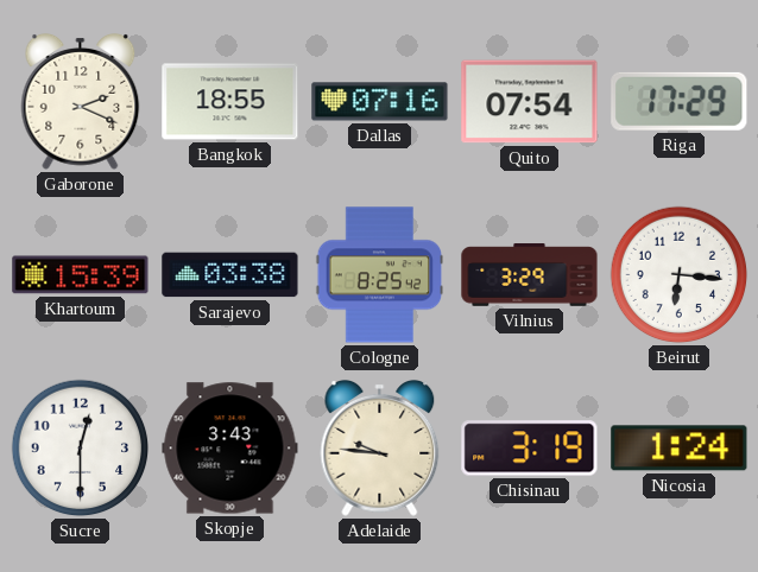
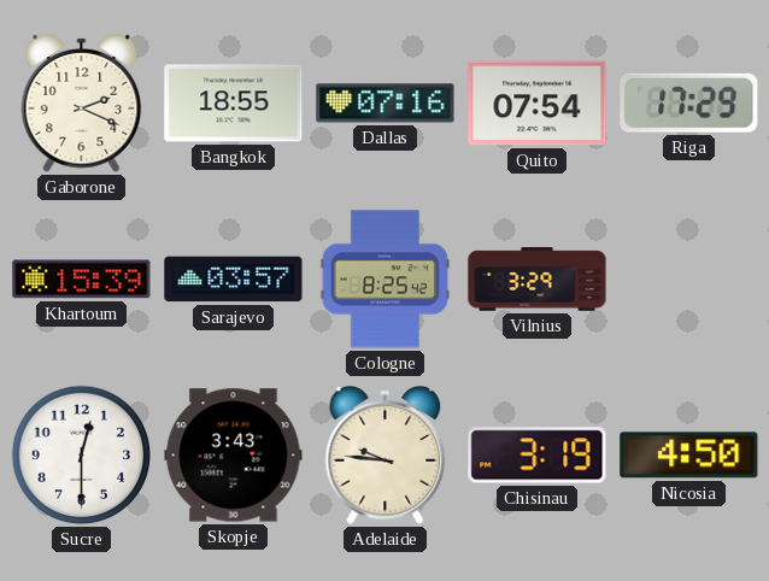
Sarajevo: 03:38 -> 03:57 (234, 280)
Beirut: 6:16 -> none (680, 275)
Nicosia: 1:24 -> 4:50 (689, 456)
